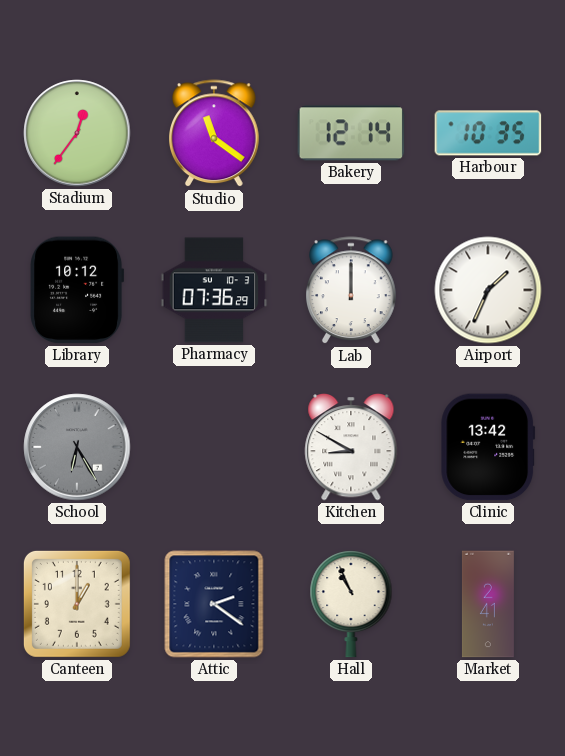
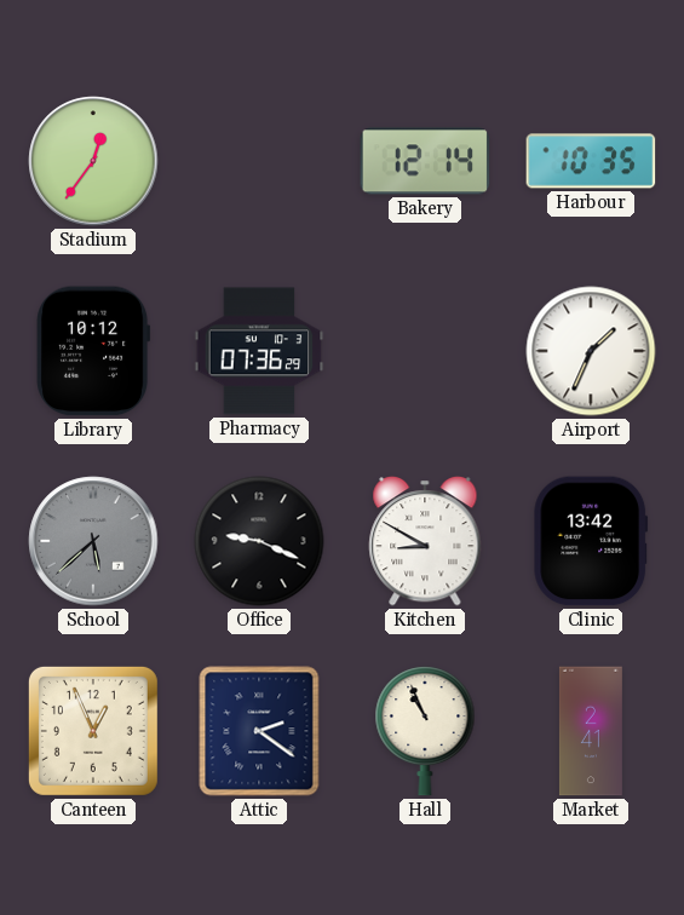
Studio: 11:21 -> none (215, 134)
Lab: 12:00 -> none (352, 291)
School: 6:25 -> 5:38 (93, 541)
Office: none -> 9:19 (259, 541)
Canteen: 1:00 -> 12:56 (93, 731)
